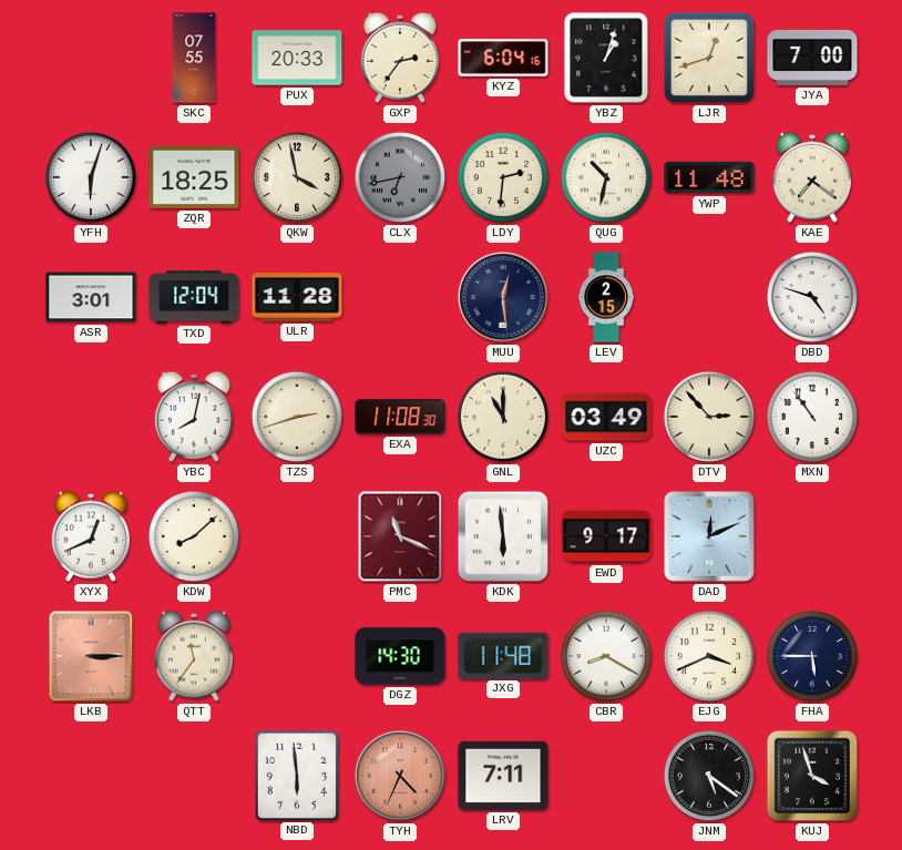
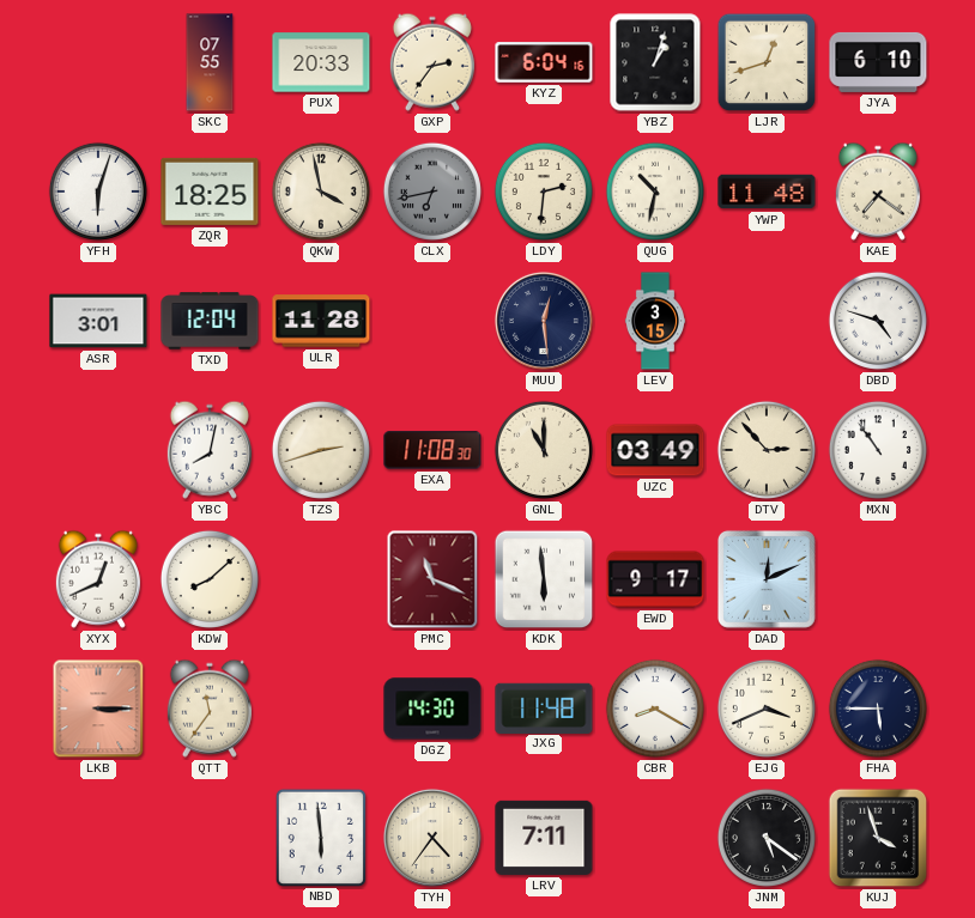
JYA: 7:00 -> 6:10 (878, 62)
LEV: 2:15 -> 3:15 (654, 321)
TYH: 4:34 -> 4:36 (432, 838)
TYH dial: salmon -> cream (432, 838)
